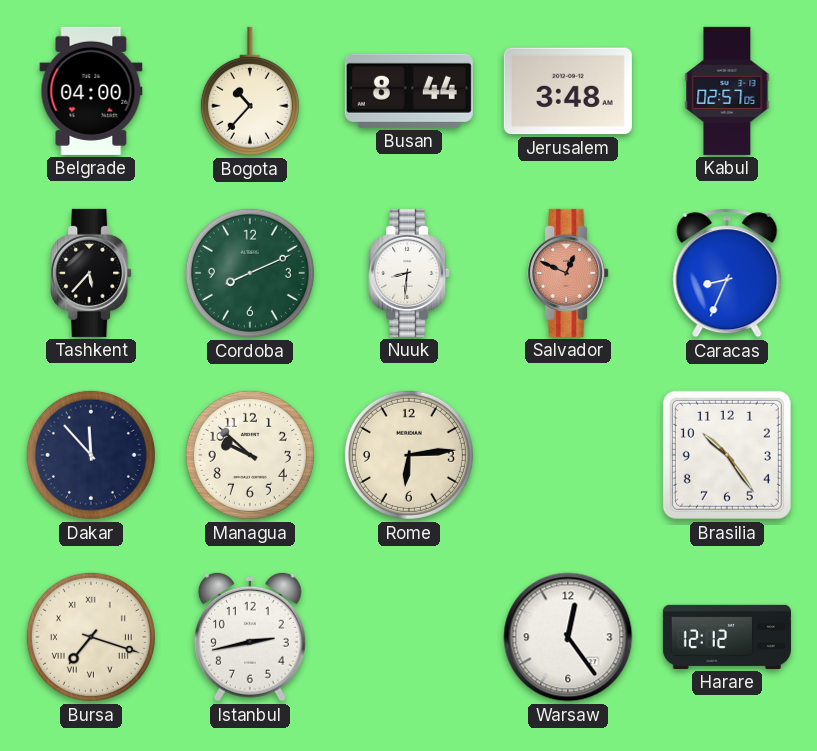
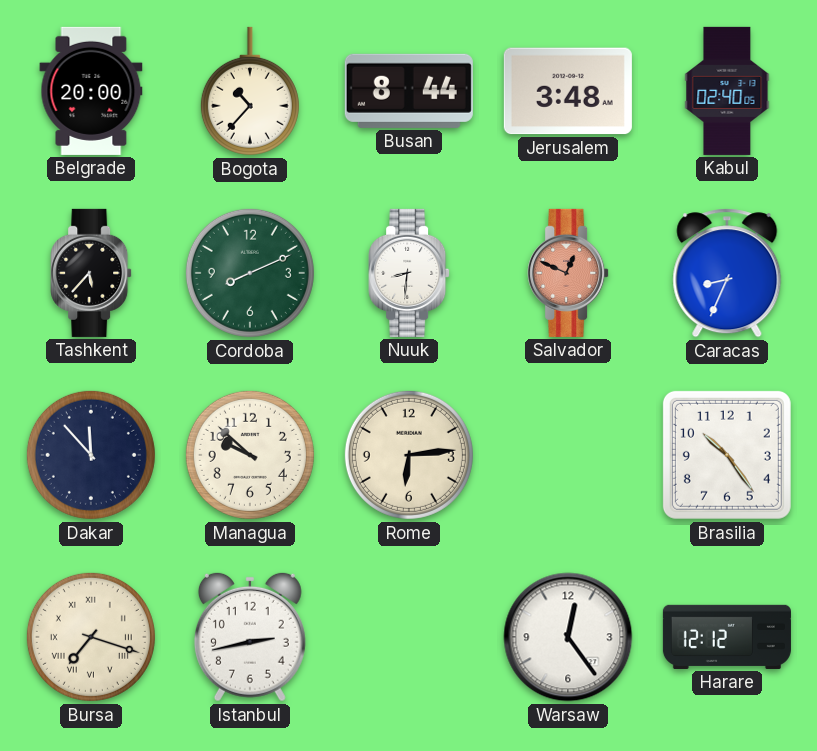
Belgrade: 04:00 -> 20:00 (91, 91)
Kabul: 02:57 -> 02:40 (727, 91)
